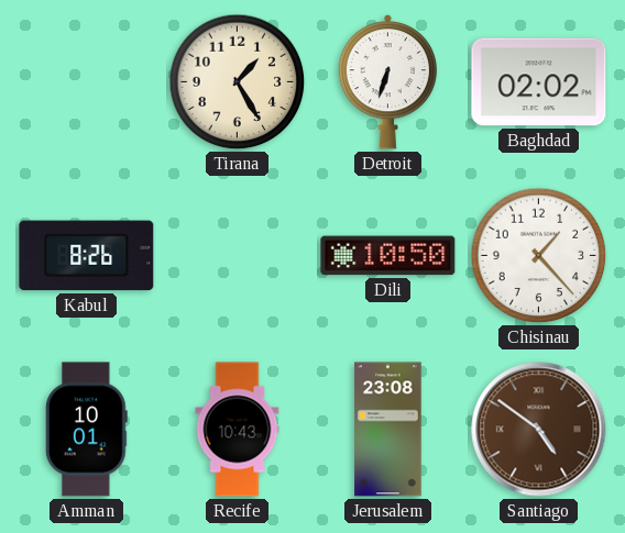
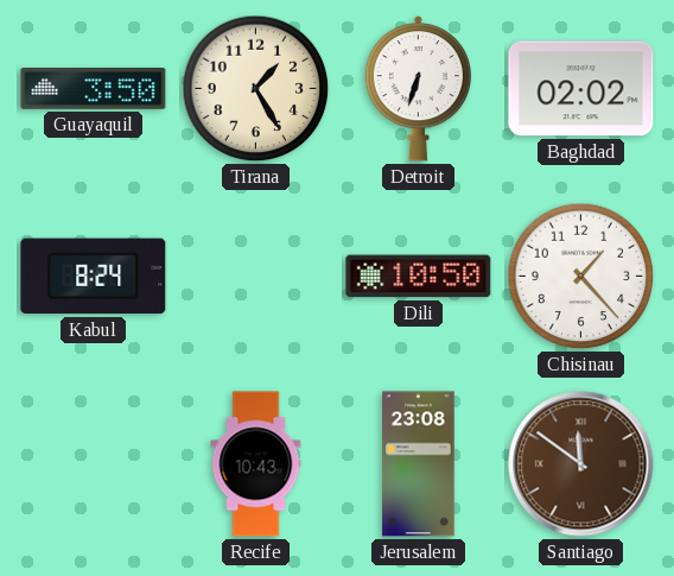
Guayaquil: none -> 3:50 (94, 89)
Kabul: 8:26 -> 8:24 (94, 277)
Amman: 10:01 -> none (86, 430)
Santiago: 4:51 -> 11:51 (581, 464)
